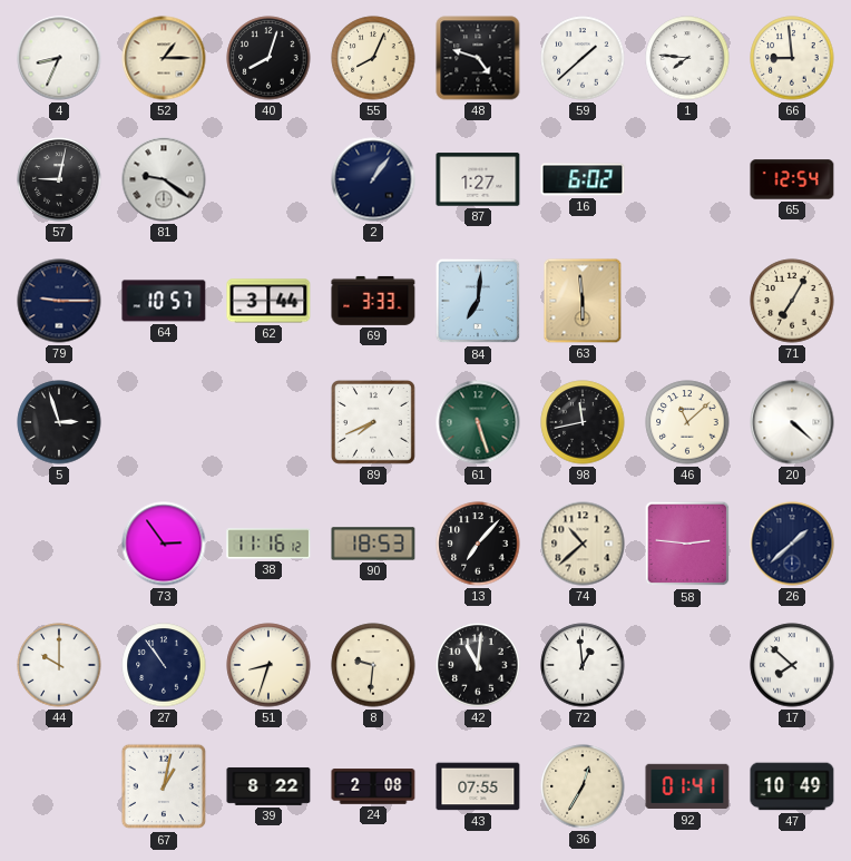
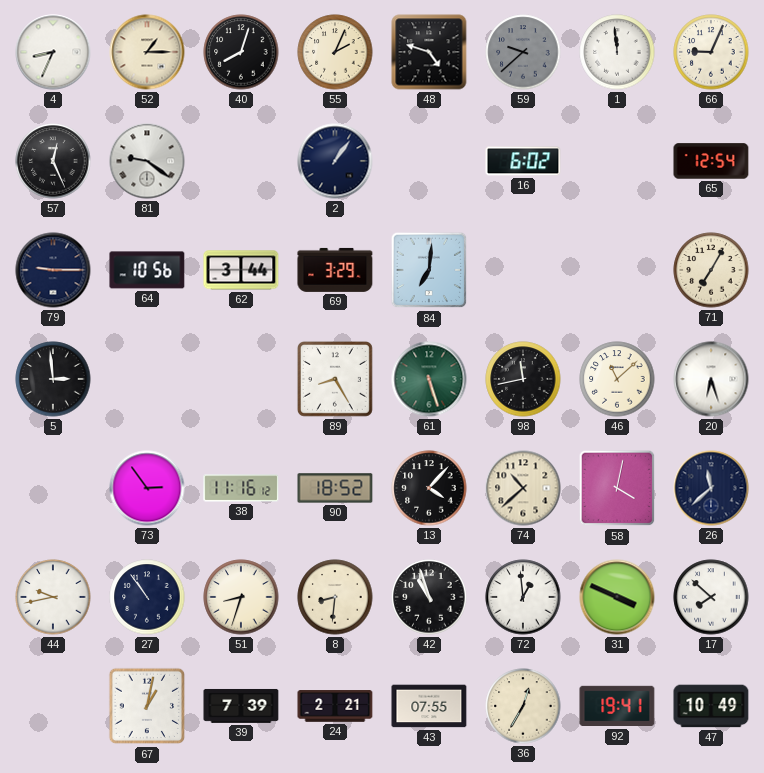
55: 8:04 -> 2:04 (335, 52)
59: 1:38 -> 9:38 (523, 52)
59 dial: white -> grey (523, 52)
1: 7:46 -> 11:59 (617, 52)
66: 8:59 -> 9:04 (711, 52)
57: 9:02 -> 12:26 (53, 161)
87: 1:27 -> none (478, 179)
64: 10:57 -> 10:56 (147, 270)
69: 3:33 -> 3:29 (335, 270)
63: 5:59 -> none (583, 301)
5: 2:57 -> 2:59 (53, 379)
89: 7:41 -> 8:25 (335, 379)
20: 4:22 -> 6:27 (711, 379)
90: 18:53 -> 18:52 (335, 488)
13: 7:07 -> 4:07 (429, 488)
58: 2:46 -> 4:02 (617, 488)
26: 1:38 -> 11:38 (711, 488)
44: 10:00 -> 9:43 (53, 597)
8: 9:31 -> 8:31 (335, 597)
42: 11:01 -> 10:57 (429, 597)
31: none -> 3:49 (617, 597)
39: 8:22 -> 7:39 (241, 706)
24: 2:08 -> 2:21 (335, 706)
92: 01:41 -> 19:41 (617, 706)
